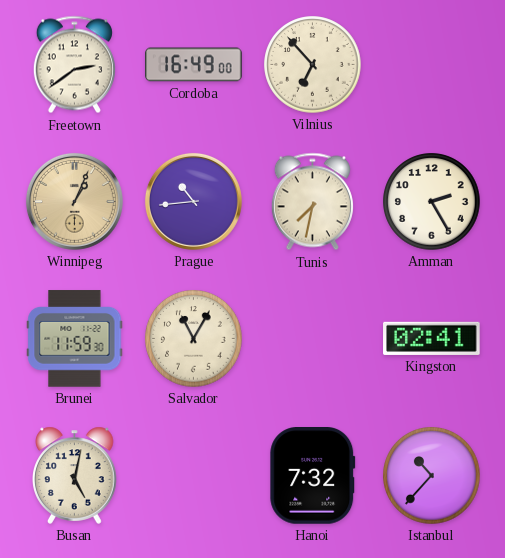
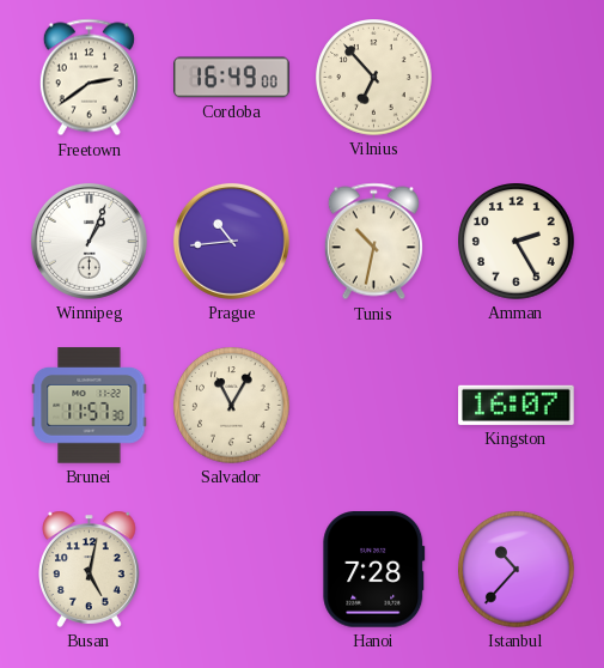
Winnipeg dial: champagne -> white (89, 241)
Tunis: 7:32 -> 10:32 (373, 242)
Brunei: 11:59 -> 11:57 (90, 406)
Kingston: 02:41 -> 16:07 (517, 405)
Hanoi: 7:32 -> 7:28 (374, 570)
